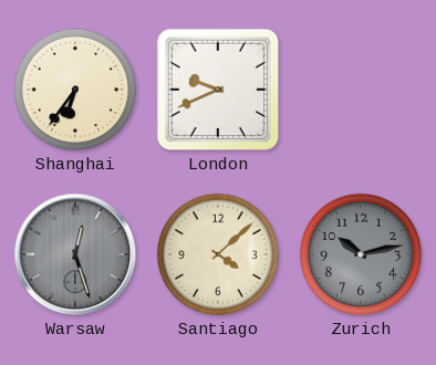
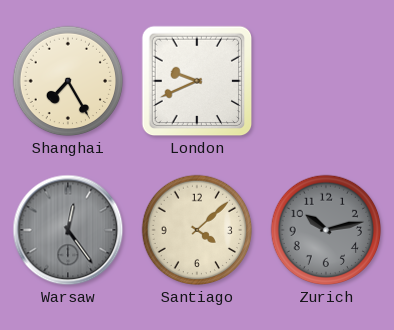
Shanghai: 6:36 -> 7:25 (68, 81)
Warsaw: 12:27 -> 12:24 (68, 230)
